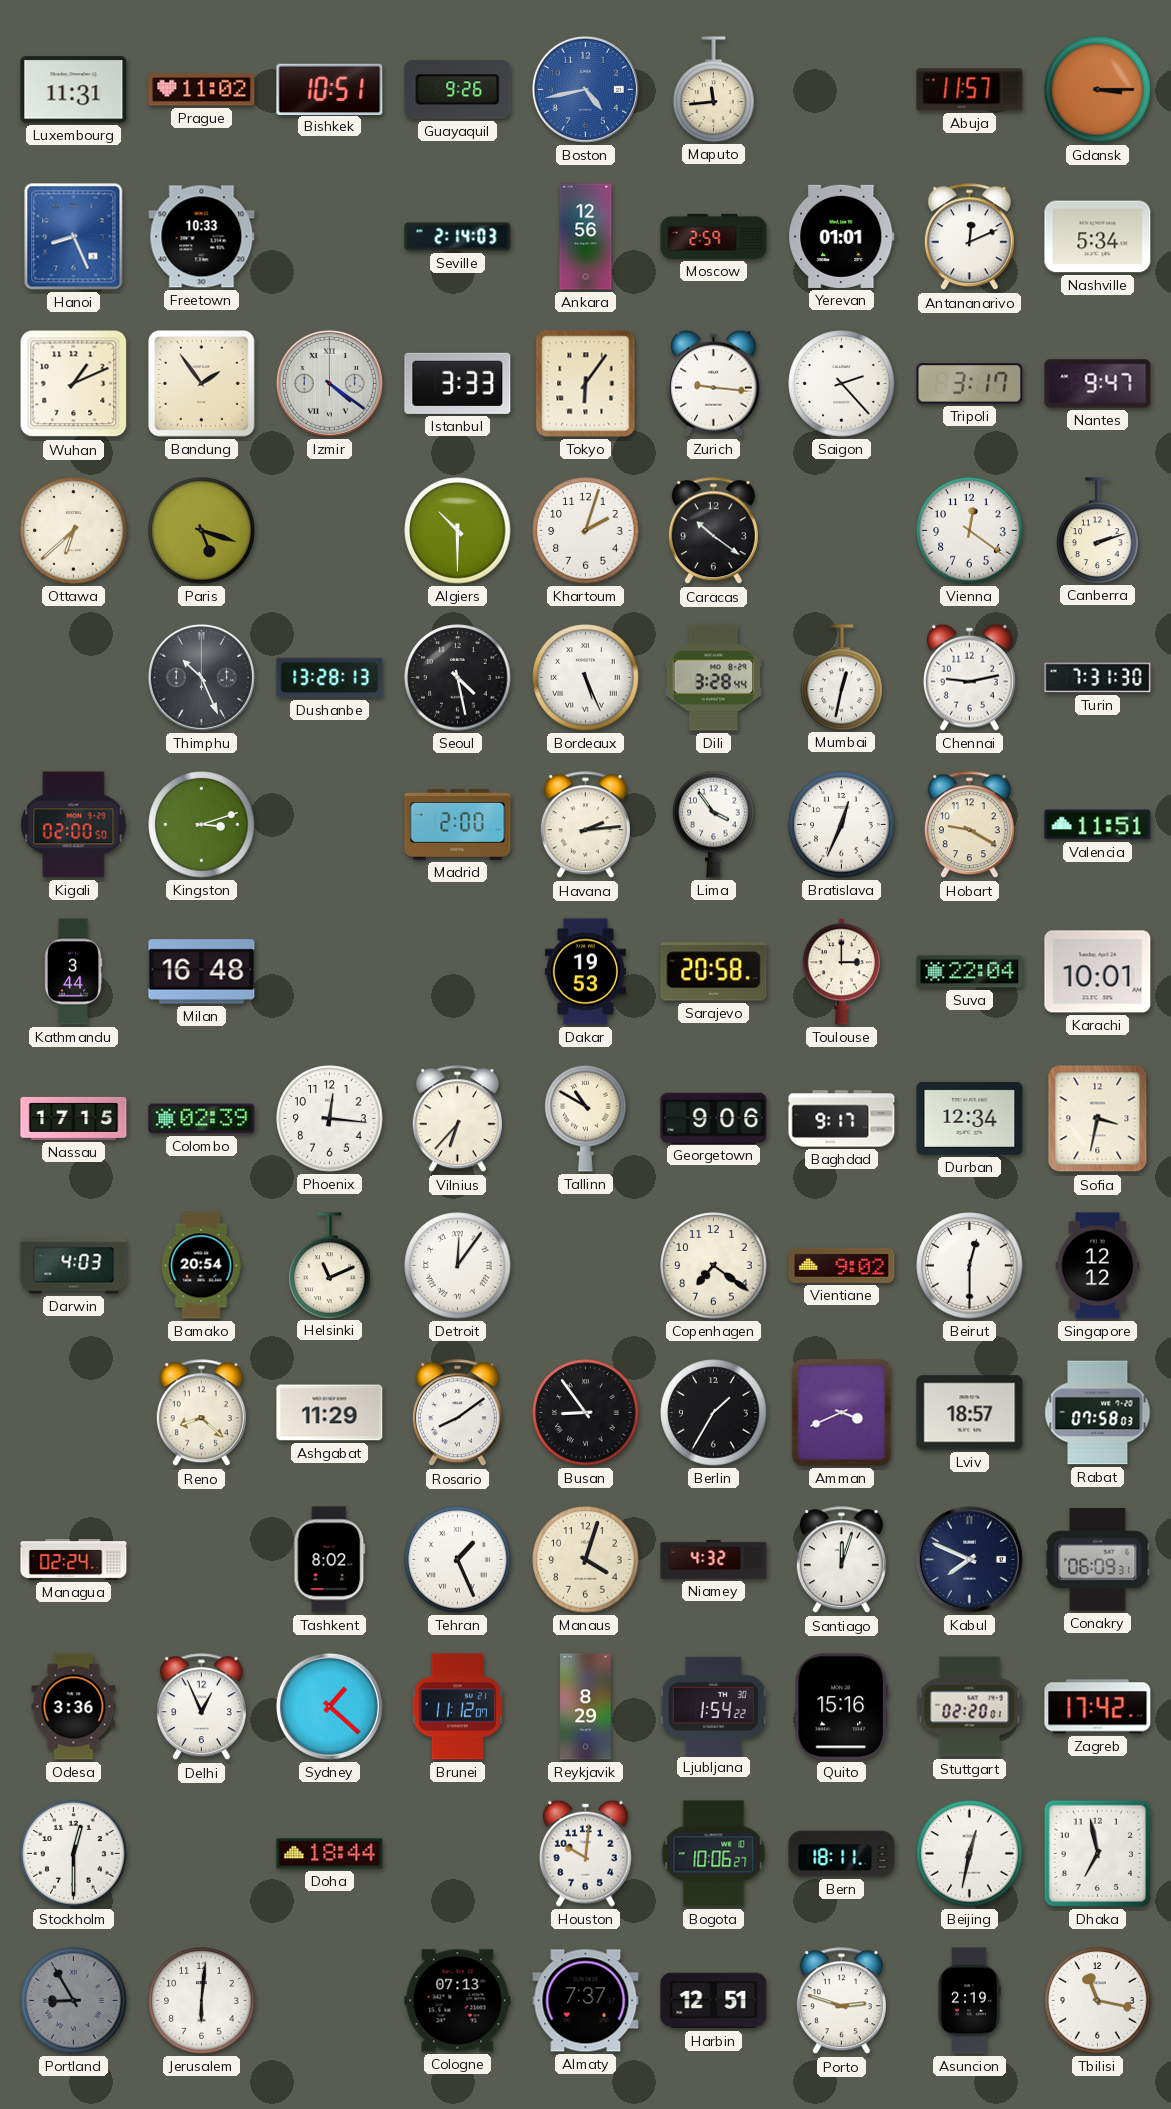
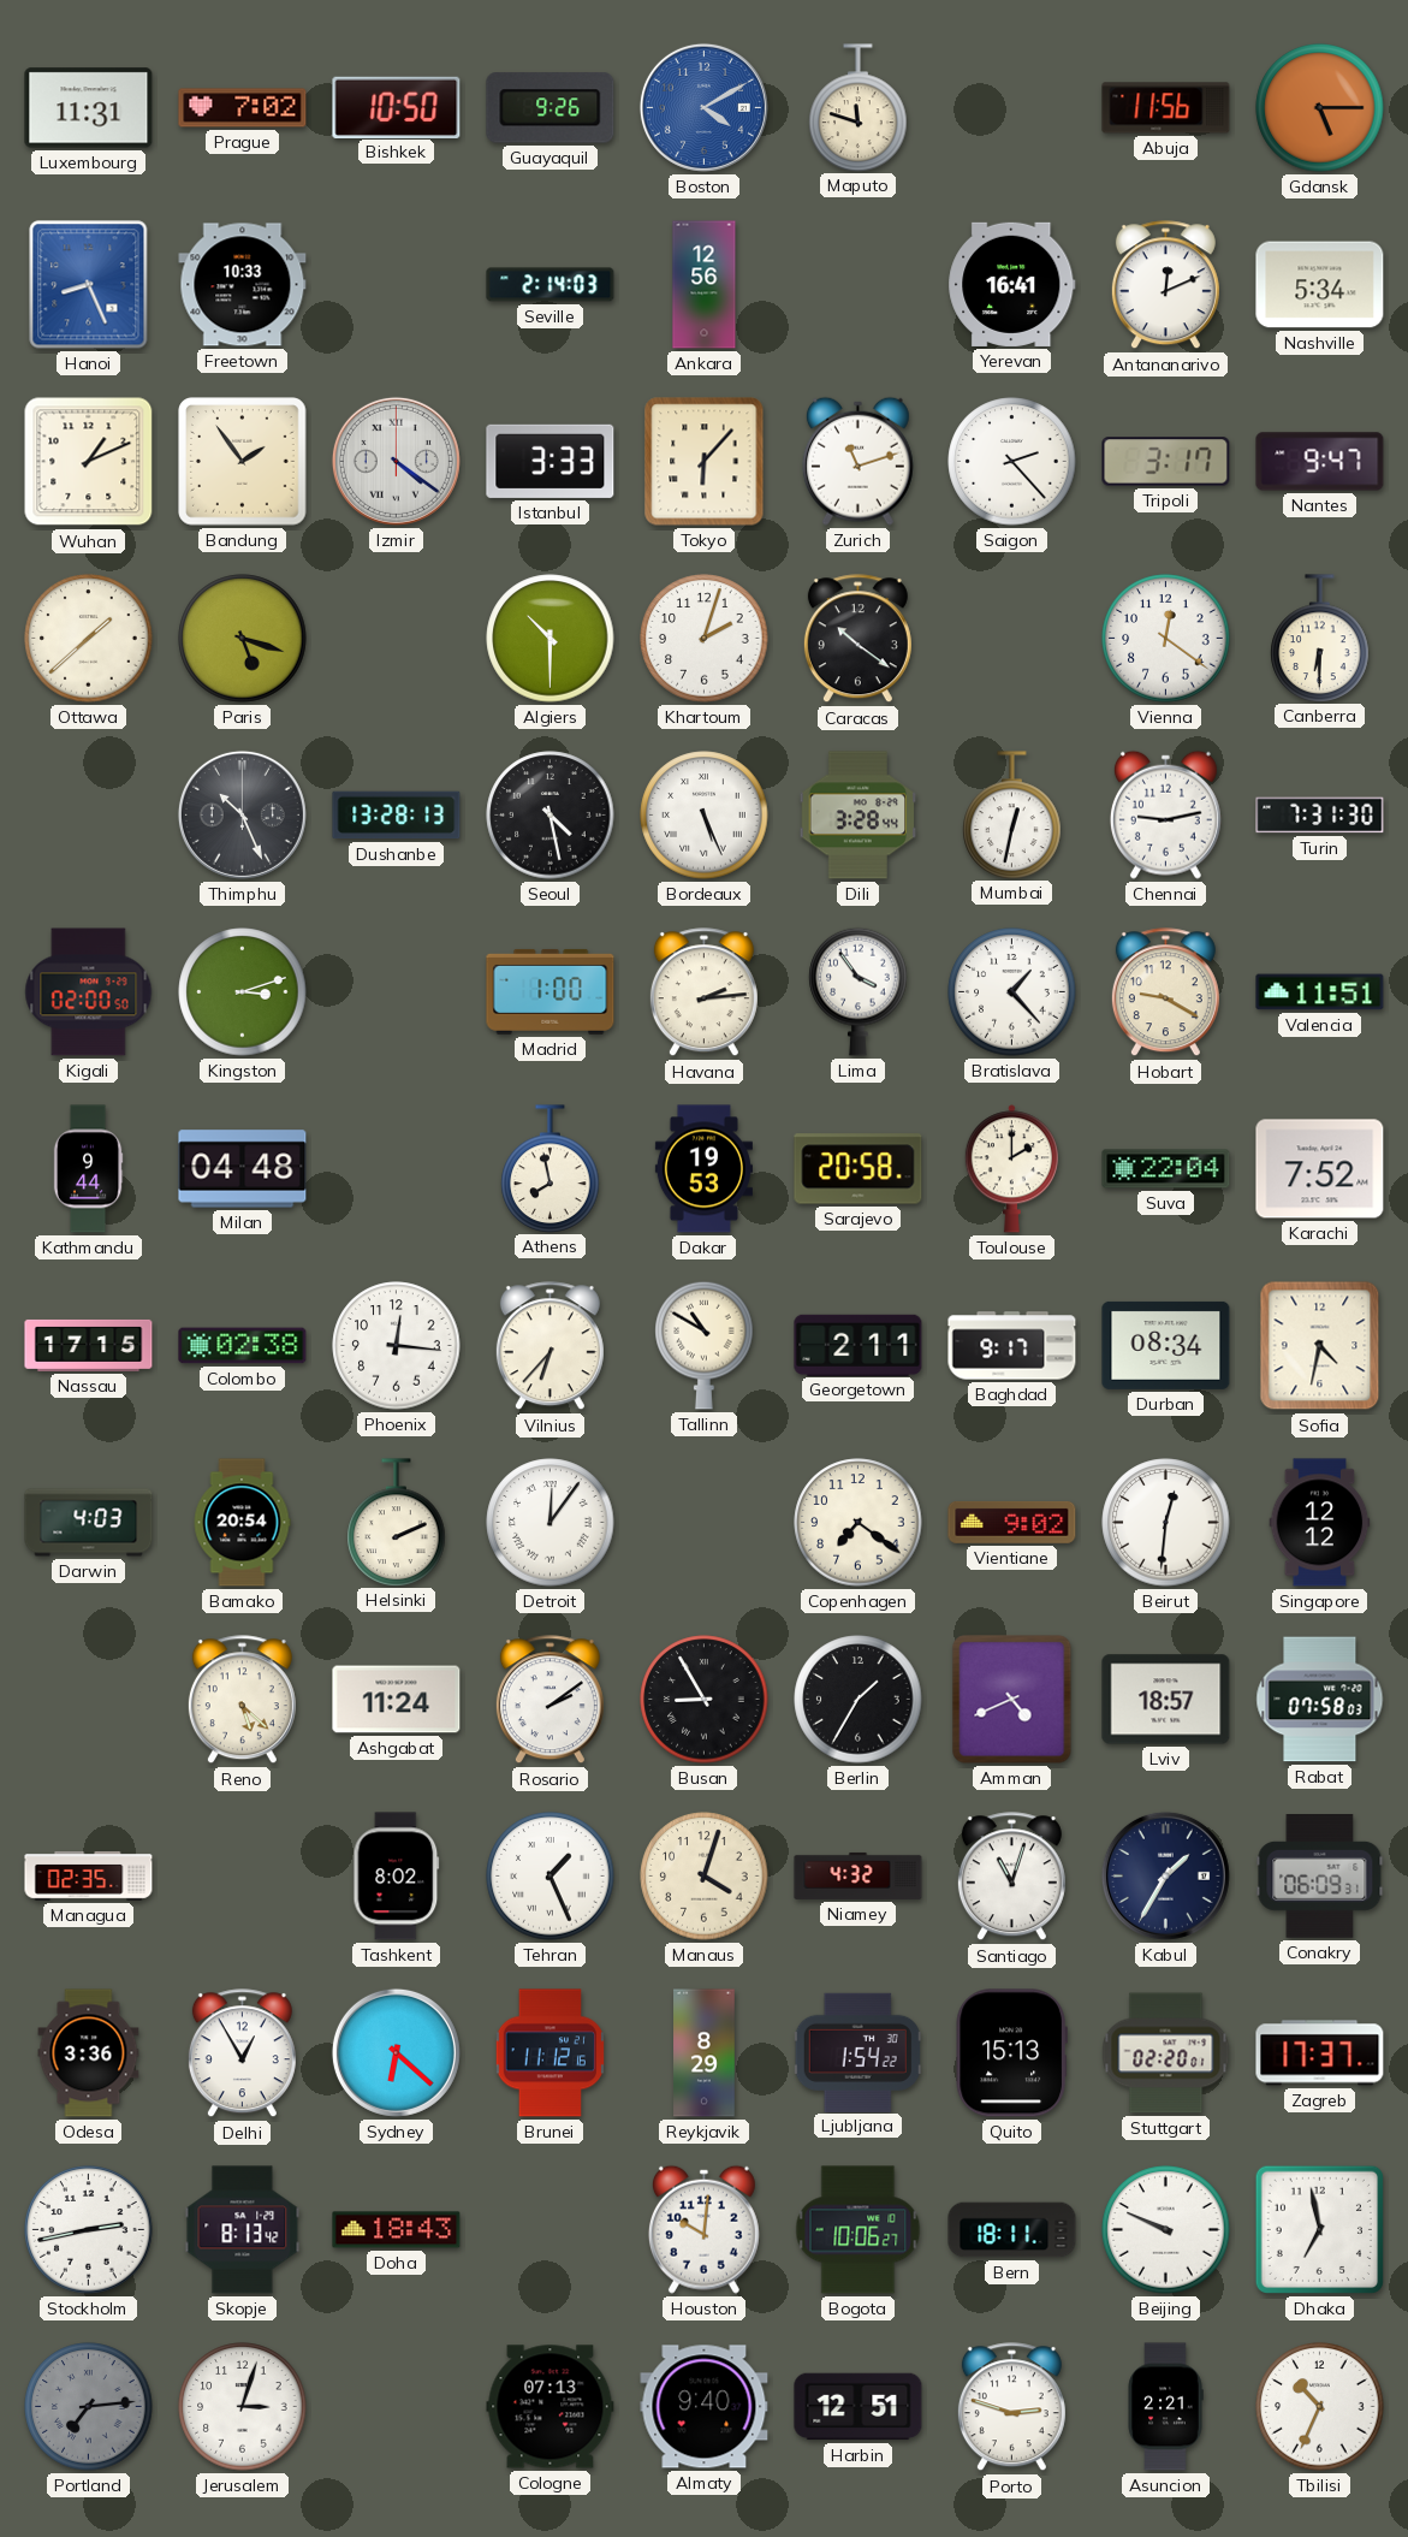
Prague: 11:02 -> 7:02 (243, 108)
Bishkek: 10:51 -> 10:50 (397, 107)
Boston: 4:43 -> 4:10 (703, 107)
Maputo: 11:44 -> 11:48 (859, 107)
Abuja: 11:57 -> 11:56 (1166, 108)
Gdansk: 3:15 -> 5:15 (1320, 108)
Moscow: 2:59 -> none (714, 236)
Yerevan: 01:01 -> 16:41 (1012, 284)
Tokyo: 6:06 -> 6:07 (705, 462)
Zurich: 9:16 -> 11:12 (857, 461)
Ottawa: 6:38 -> 1:38 (89, 639)
Canberra: 2:12 -> 6:30 (1320, 638)
Madrid: 2:00 -> 1:00 (551, 991)
Bratislava: 12:34 -> 1:23 (1012, 992)
Kathmandu: 3:44 -> 9:44 (88, 1169)
Milan: 16:48 -> 04:48 (243, 1169)
Athens: none -> 7:58 (551, 1168)
Toulouse: 3:00 -> 2:00 (1011, 1169)
Karachi: 10:01 -> 7:52 (1320, 1169)
Colombo: 02:39 -> 02:38 (243, 1346)
Georgetown: 9:06 -> 2:11 (859, 1345)
Durban: 12:34 -> 08:34 (1166, 1345)
Sofia: 3:32 -> 4:32 (1320, 1346)
Helsinki: 11:11 -> 2:11 (397, 1522)
Beirut: 12:30 -> 12:31 (1166, 1523)
Reno: 8:22 -> 5:22 (242, 1700)
Ashgabat: 11:29 -> 11:24 (397, 1700)
Rosario: 8:09 -> 2:09 (549, 1700)
Busan: 8:54 -> 8:55 (705, 1700)
Amman: 3:41 -> 4:41 (1012, 1700)
Managua: 02:24 -> 02:35 (89, 1877)
Santiago: 12:03 -> 11:03 (1011, 1877)
Kabul: 7:49 -> 1:35 (1165, 1875)
Delhi: 12:56 -> 12:55 (242, 2053)
Sydney: 1:22 -> 6:22 (396, 2052)
Brunei: 11:12:07 -> 11:12:16 (549, 2053)
Quito: 15:16 -> 15:13 (1011, 2053)
Zagreb: 17:42 -> 17:37 (1320, 2053)
Stockholm: 12:30 -> 2:43 (89, 2230)
Skopje: none -> 8:13 (243, 2230)
Doha: 18:44 -> 18:43 (397, 2230)
Beijing: 12:32 -> 9:49 (1166, 2230)
Portland: 8:55 -> 7:14 (89, 2407)
Jerusalem: 6:01 -> 3:03 (243, 2407)
Almaty: 7:37 -> 9:40 (705, 2407)
Asuncion: 2:19 -> 2:21 (1165, 2407)
Tbilisi: 11:17 -> 10:34 (1320, 2407)
